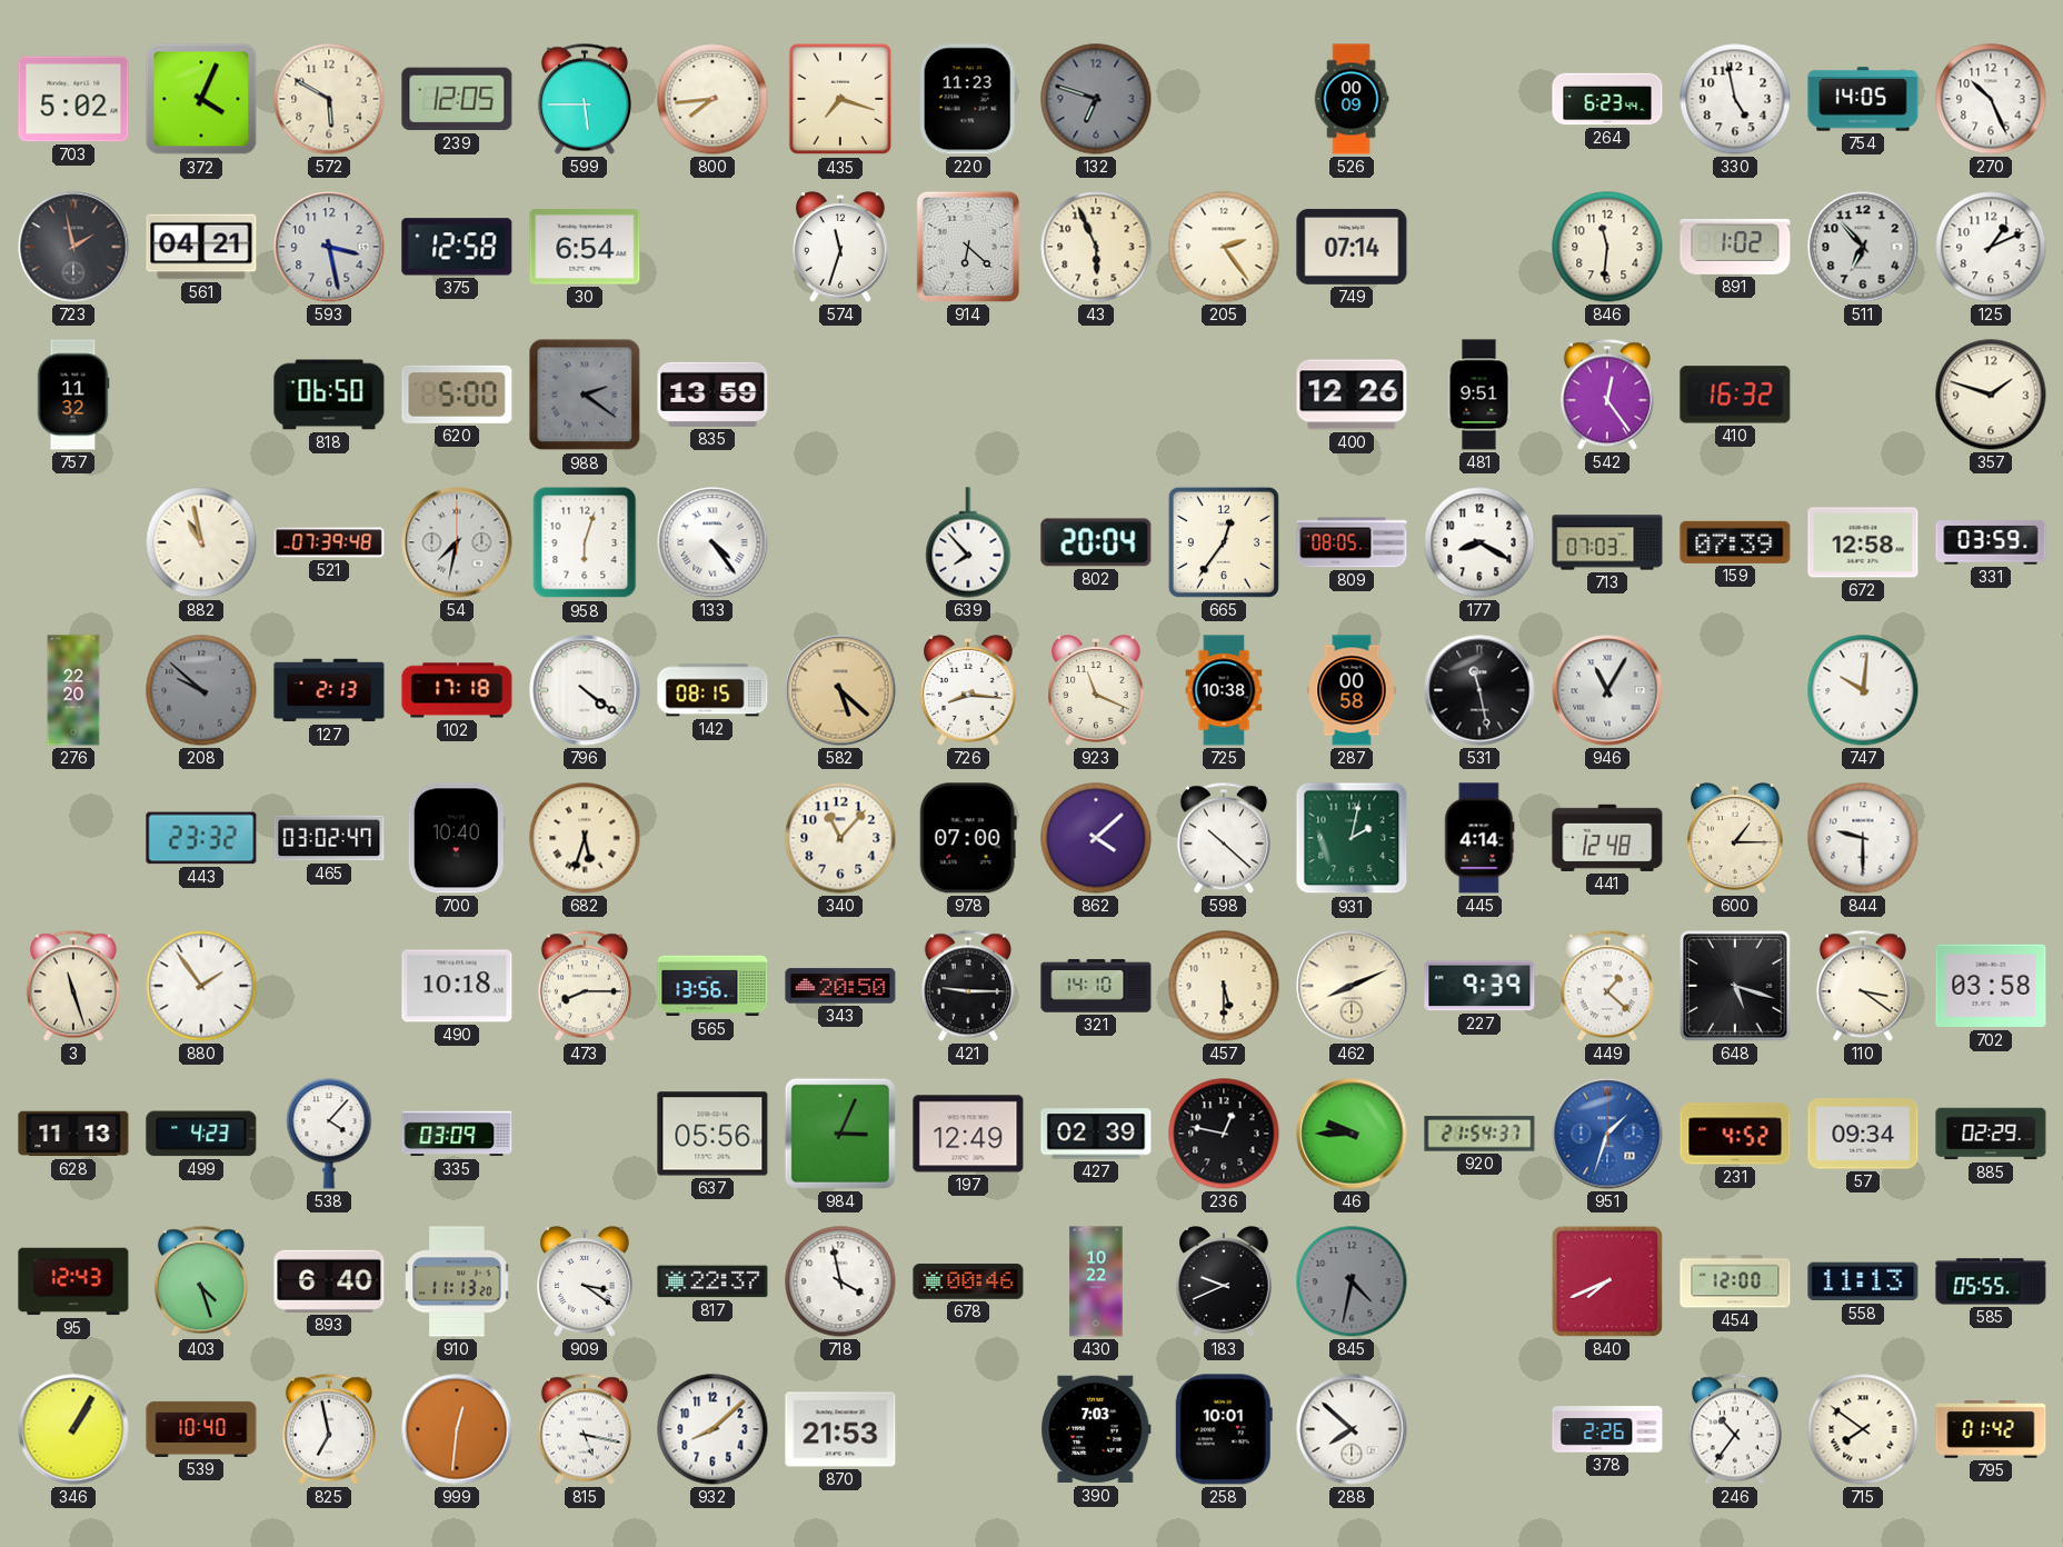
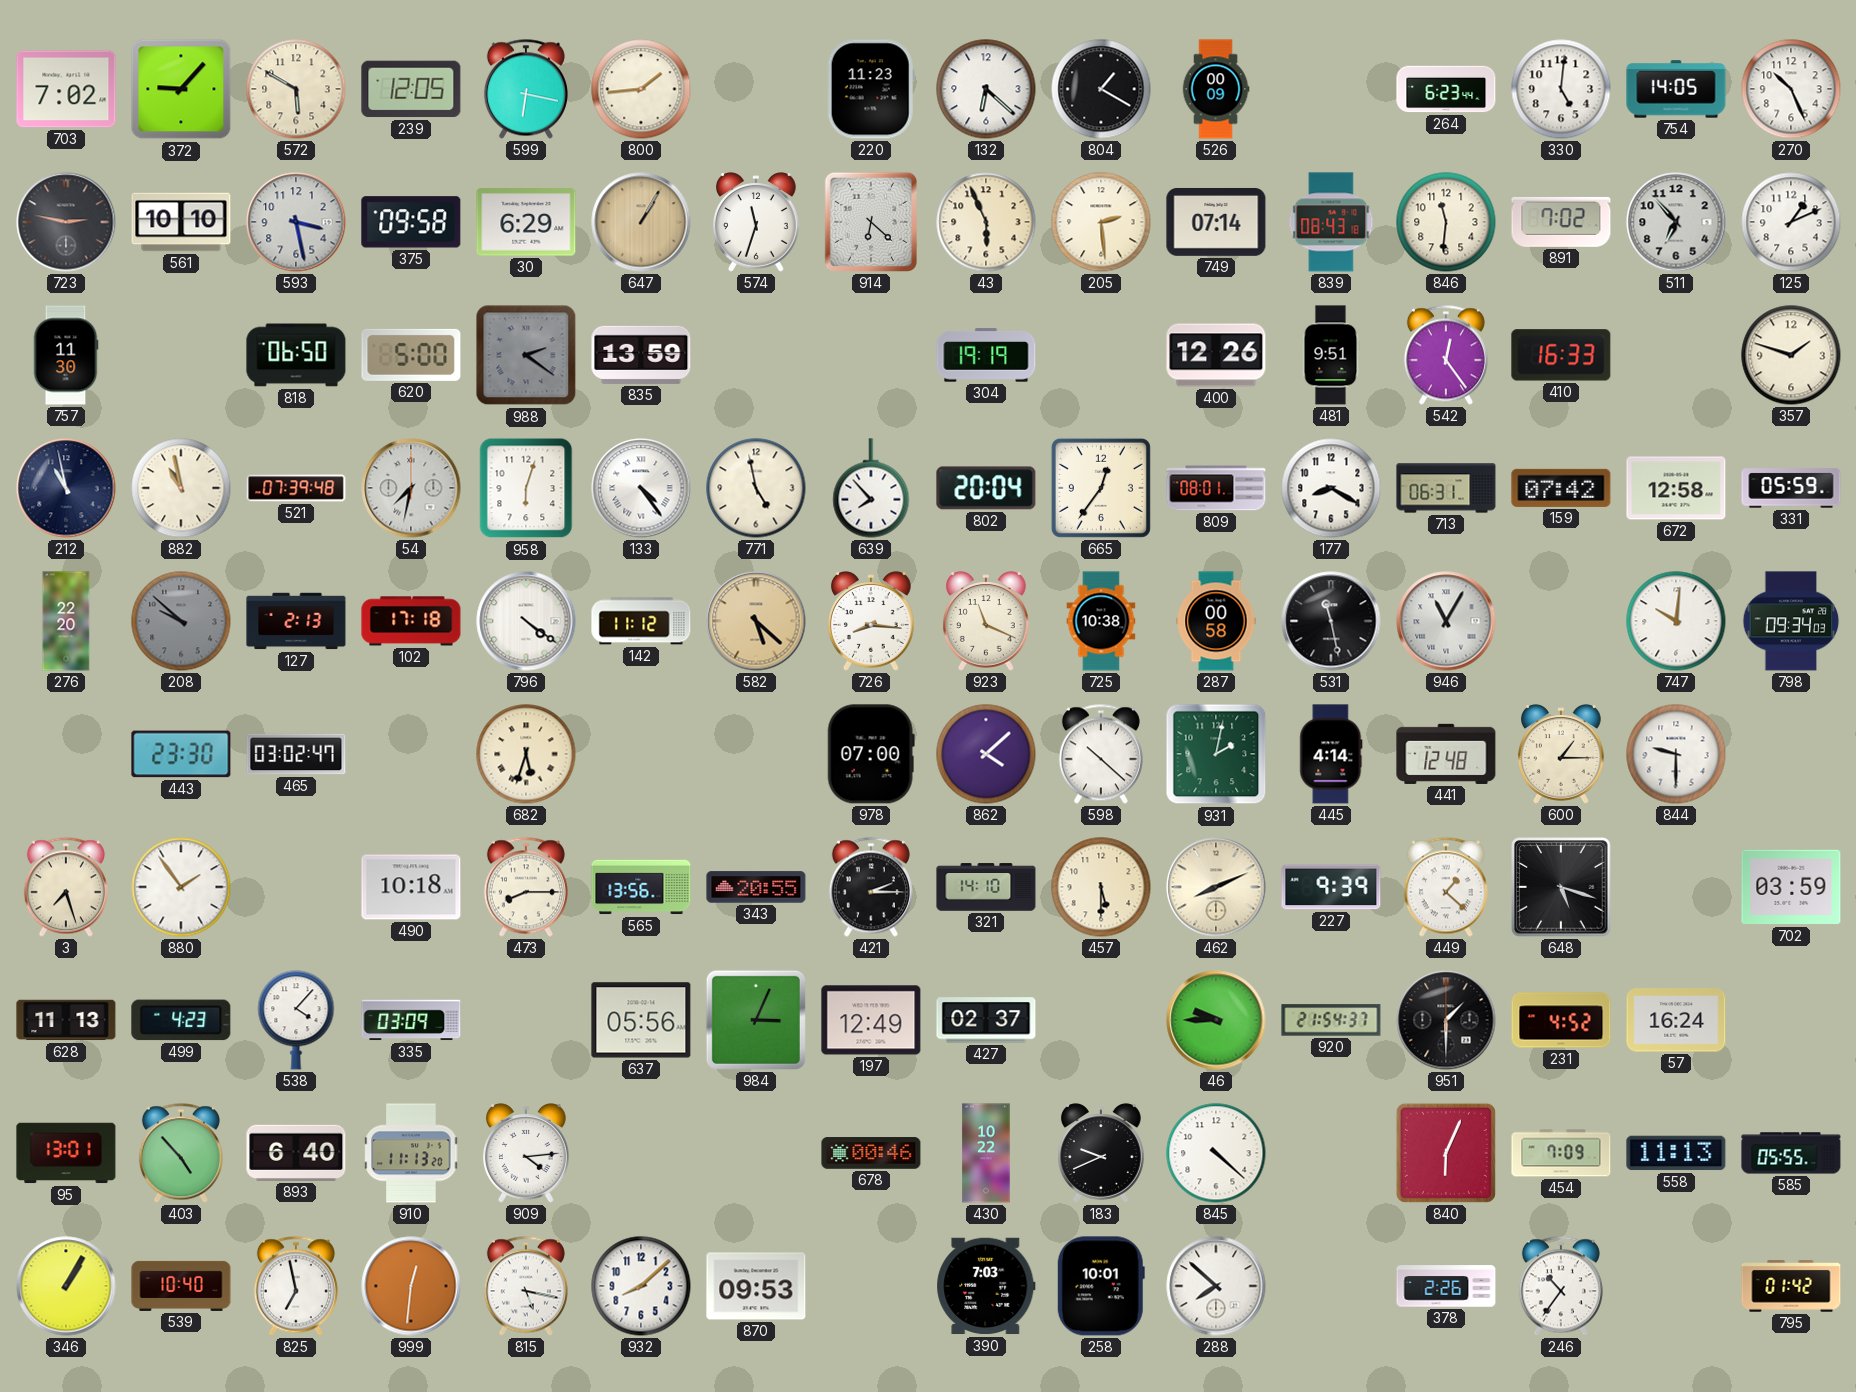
703: 5:02 -> 7:02 (66, 89)
372: 4:04 -> 9:07 (181, 89)
599: 5:45 -> 6:17 (526, 89)
800: 7:44 -> 1:44 (641, 89)
435: 7:18 -> none (840, 99)
132: 6:48 -> 6:22 (986, 89)
132 dial: grey -> white (986, 89)
804: none -> 1:20 (1101, 89)
330: 4:58 -> 5:01 (1561, 89)
723: 1:58 -> 2:47 (66, 222)
561: 04:21 -> 10:10 (181, 222)
375: 12:58 -> 09:58 (411, 222)
30: 6:54 -> 6:29 (526, 222)
647: none -> 1:05 (641, 222)
205: 2:24 -> 2:29 (1101, 222)
839: none -> 08:43 (1331, 222)
891: 1:02 -> 7:02 (1561, 222)
757: 11:32 -> 11:30 (66, 355)
304: none -> 19:19 (986, 355)
410: 16:32 -> 16:33 (1561, 355)
212: none -> 10:58 (66, 488)
771: none -> 4:58 (756, 488)
809: 08:05 -> 08:01 (1216, 488)
713: 07:03 -> 06:31 (1446, 488)
159: 07:39 -> 07:42 (1561, 488)
331: 03:59 -> 05:59 (1791, 488)
142: 08:15 -> 11:12 (641, 621)
798: none -> 09:34 (1791, 621)
443: 23:32 -> 23:30 (181, 754)
700: 10:40 -> none (457, 838)
340: 11:07 -> none (840, 838)
3: 11:27 -> 7:27 (66, 887)
343: 20:50 -> 20:55 (756, 887)
421: 9:15 -> 2:15 (871, 887)
110: 3:21 -> none (1863, 986)
702: 03:58 -> 03:59 (1791, 887)
427: 02:39 -> 02:37 (986, 1020)
236: 12:47 -> none (1224, 1134)
951: 1:33 -> 1:30 (1446, 1020)
951 dial: blue -> black (1446, 1020)
57: 09:34 -> 16:24 (1676, 1020)
885: 02:29 -> none (1991, 1134)
95: 12:43 -> 13:01 (66, 1153)
403: 4:27 -> 4:53 (181, 1153)
909: 3:21 -> 4:14 (527, 1153)
817: 22:37 -> none (712, 1281)
718: 3:58 -> none (840, 1281)
845: 4:32 -> 4:22 (1216, 1153)
845 dial: grey -> white (1216, 1153)
840: 7:41 -> 6:04 (1446, 1153)
454: 12:00 -> 7:09 (1561, 1153)
870: 21:53 -> 09:53 (756, 1286)
715: 7:51 -> none (1863, 1429)
